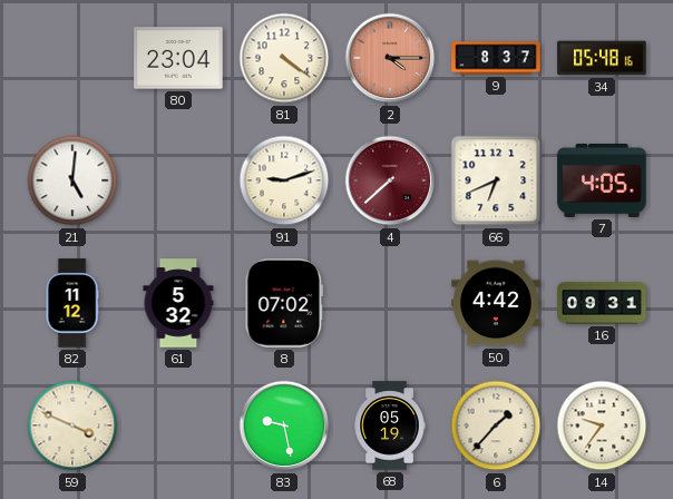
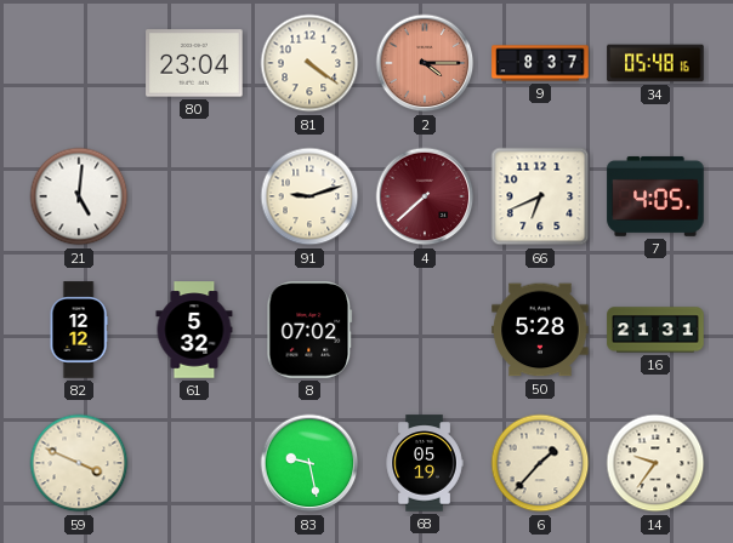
82: 11:12 -> 12:12 (79, 330)
50: 4:42 -> 5:28 (540, 330)
16: 09:31 -> 21:31 (655, 330)
